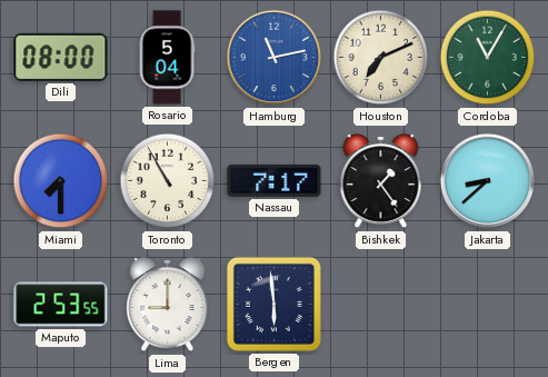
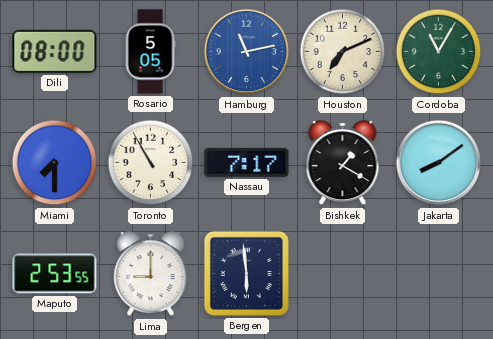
Rosario: 5:04 -> 5:05 (150, 52)
Bishkek: 1:24 -> 1:20 (343, 163)
Jakarta: 8:38 -> 8:09 (439, 163)
